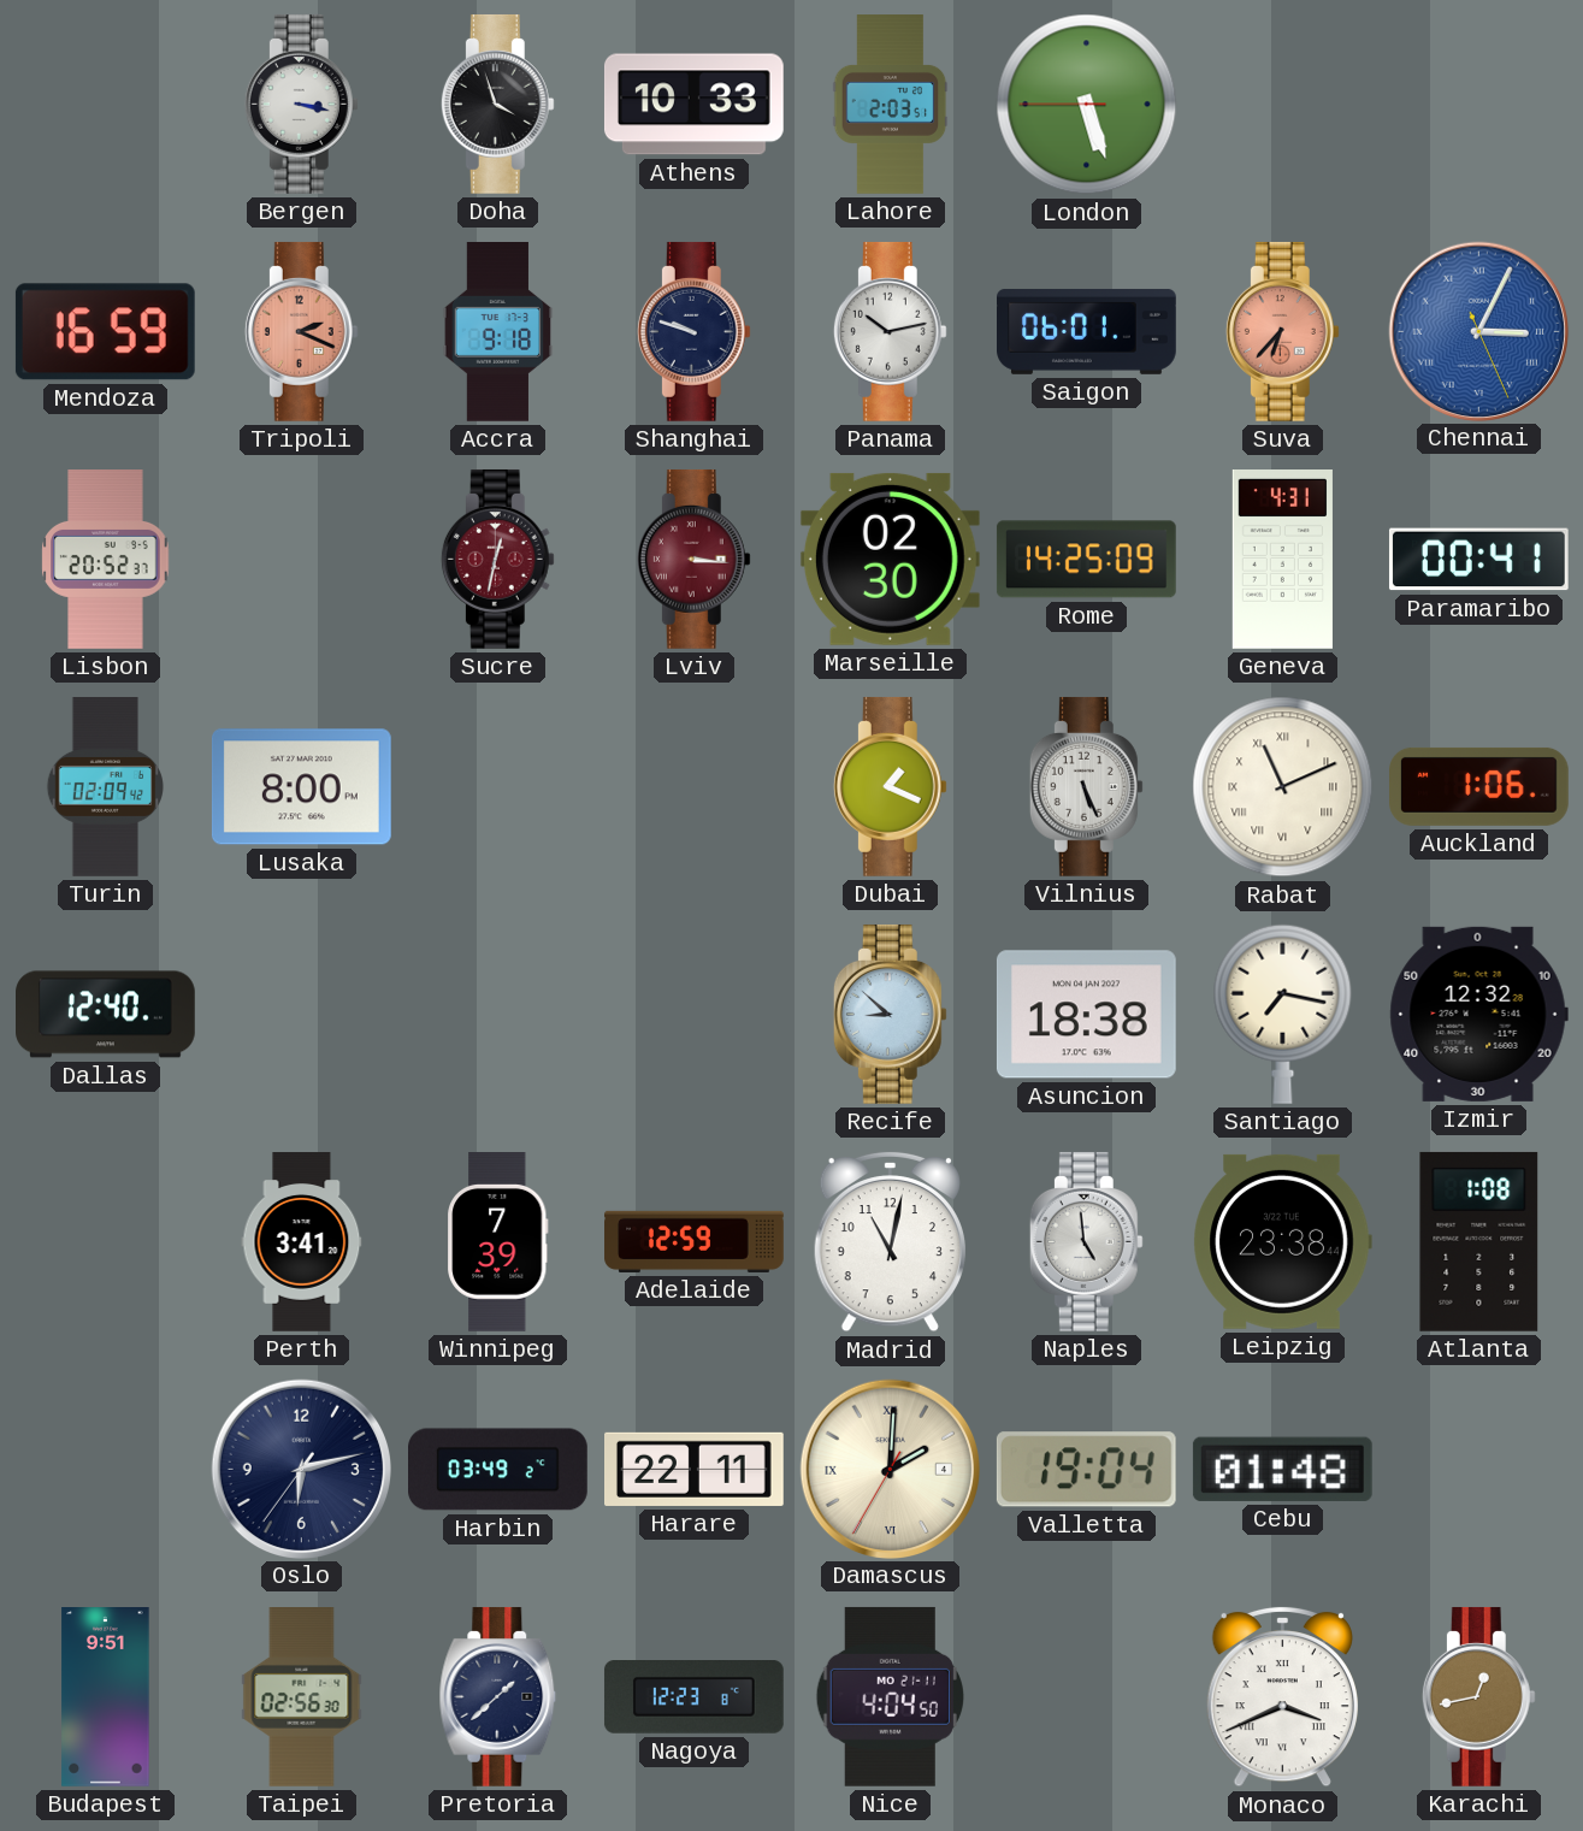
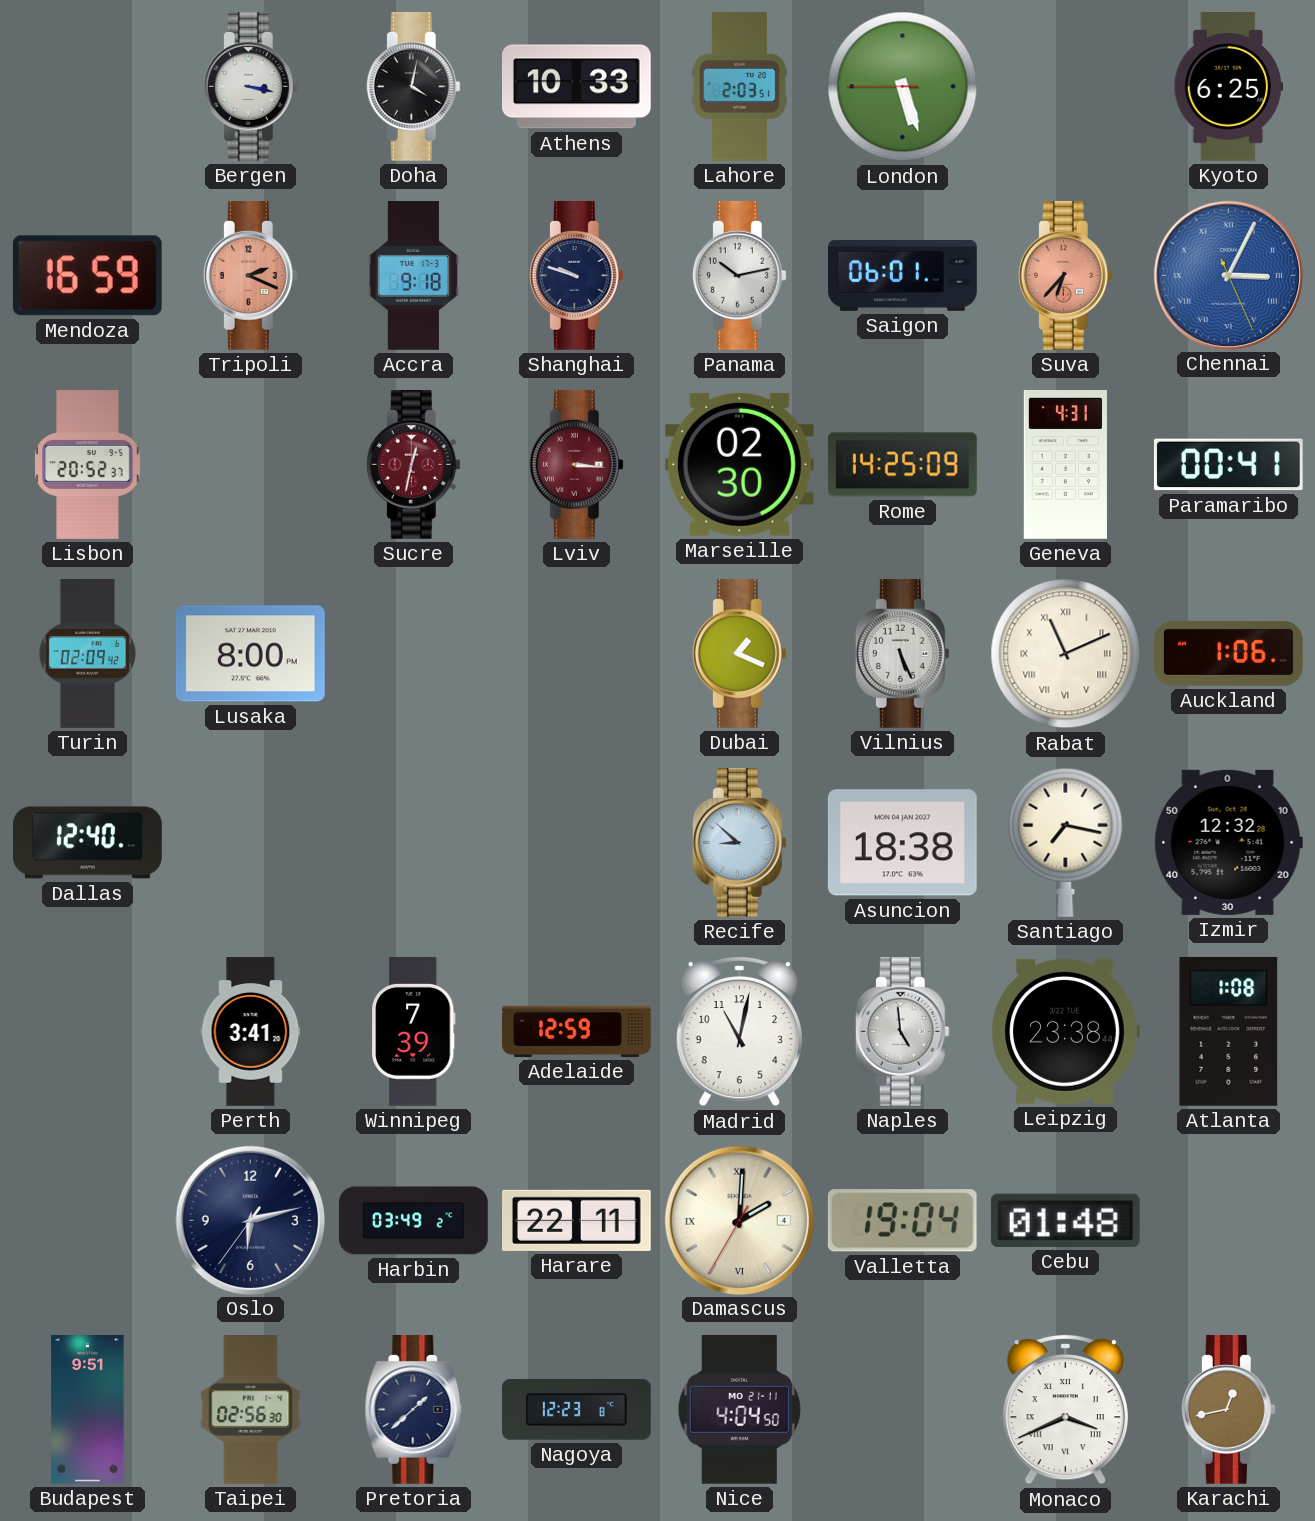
Doha: 3:57 -> 4:02 (413, 86)
Kyoto: none -> 6:25 (1228, 87)
